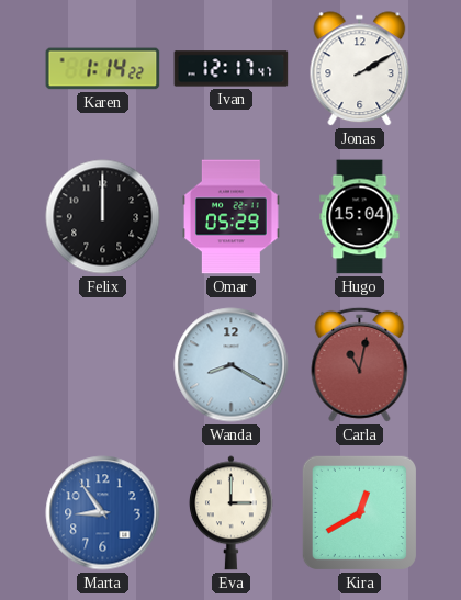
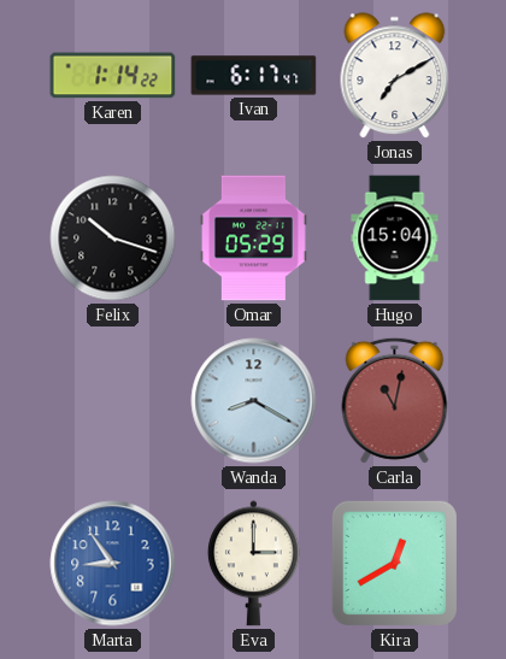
Ivan: 12:17 -> 6:17 (254, 76)
Jonas: 2:10 -> 7:10 (395, 76)
Felix: 12:00 -> 10:18 (113, 239)
